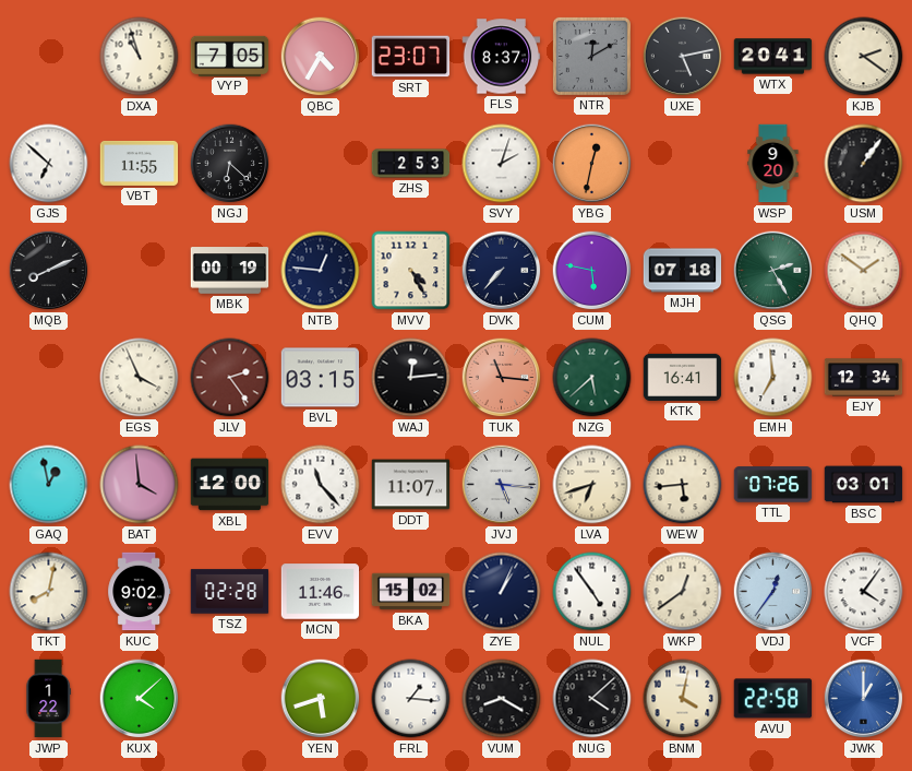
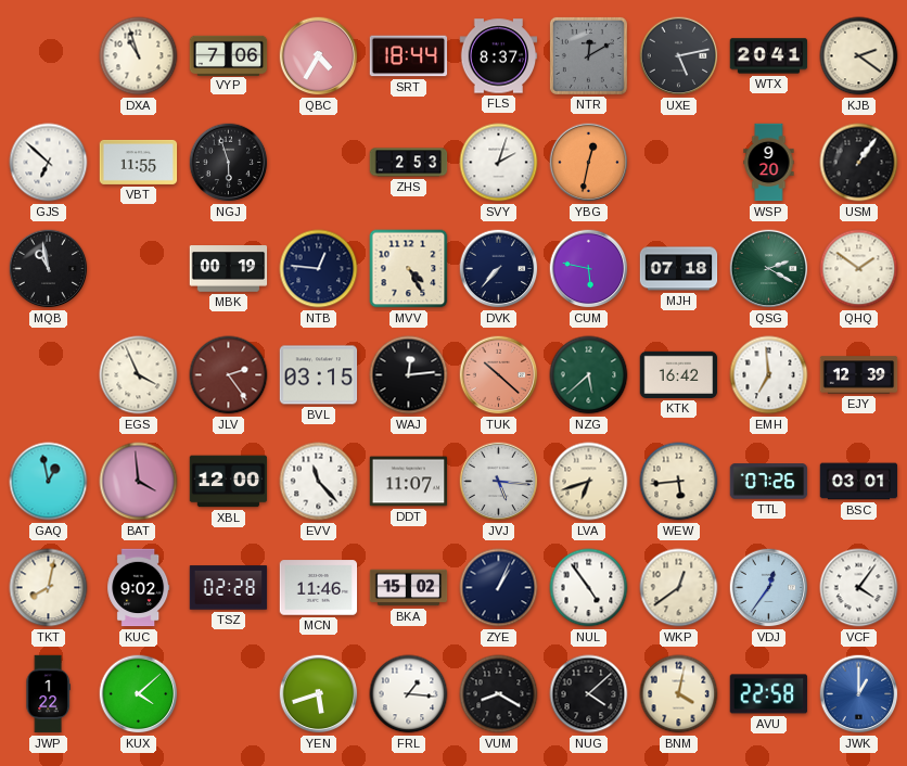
VYP: 7:05 -> 7:06 (229, 55)
SRT: 23:07 -> 18:44 (409, 56)
NGJ: 6:22 -> 5:57 (229, 163)
MQB: 8:11 -> 10:58 (49, 269)
QSG: 2:25 -> 2:20 (769, 269)
TUK: 11:16 -> 10:22 (499, 375)
KTK: 16:41 -> 16:42 (679, 374)
EJY: 12:34 -> 12:39 (859, 375)
